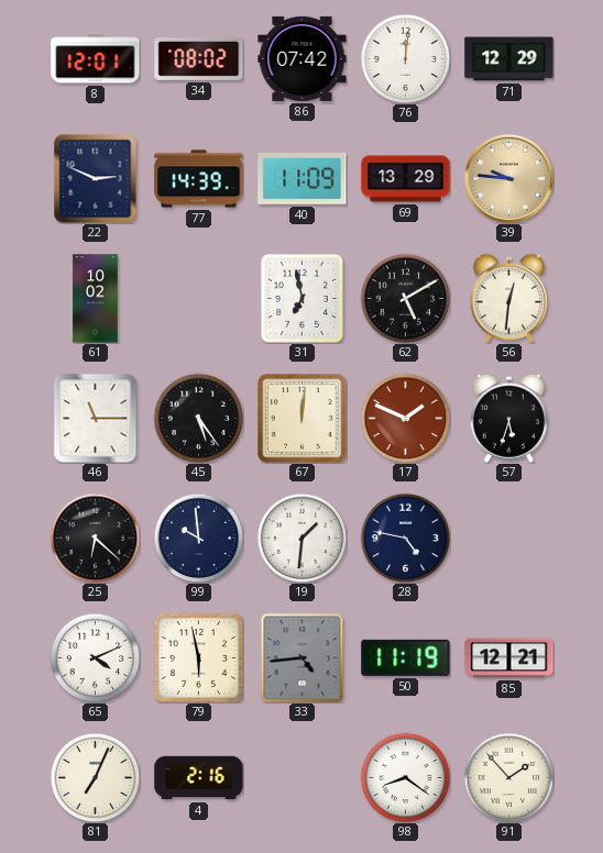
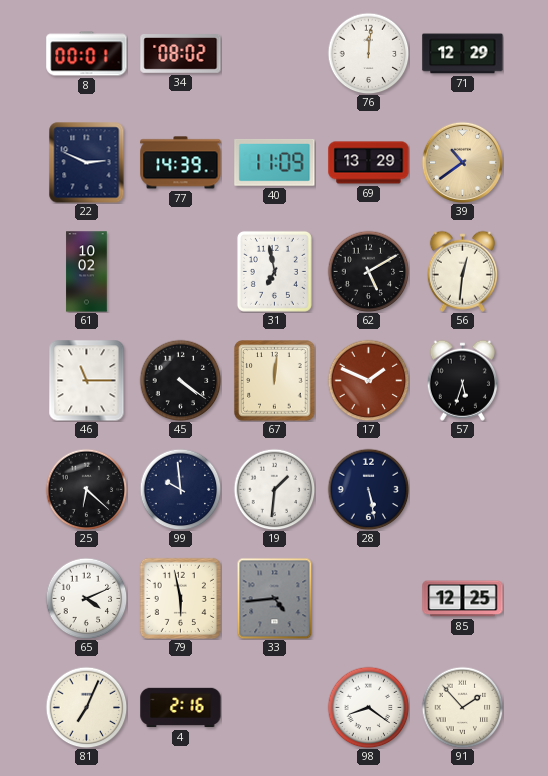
8: 12:01 -> 00:01 (87, 54)
86: 07:42 -> none (303, 58)
39: 9:46 -> 10:39 (462, 162)
45: 5:24 -> 4:21 (180, 380)
28: 4:47 -> 5:28 (368, 489)
50: 11:19 -> none (406, 657)
85: 12:21 -> 12:25 (463, 599)
